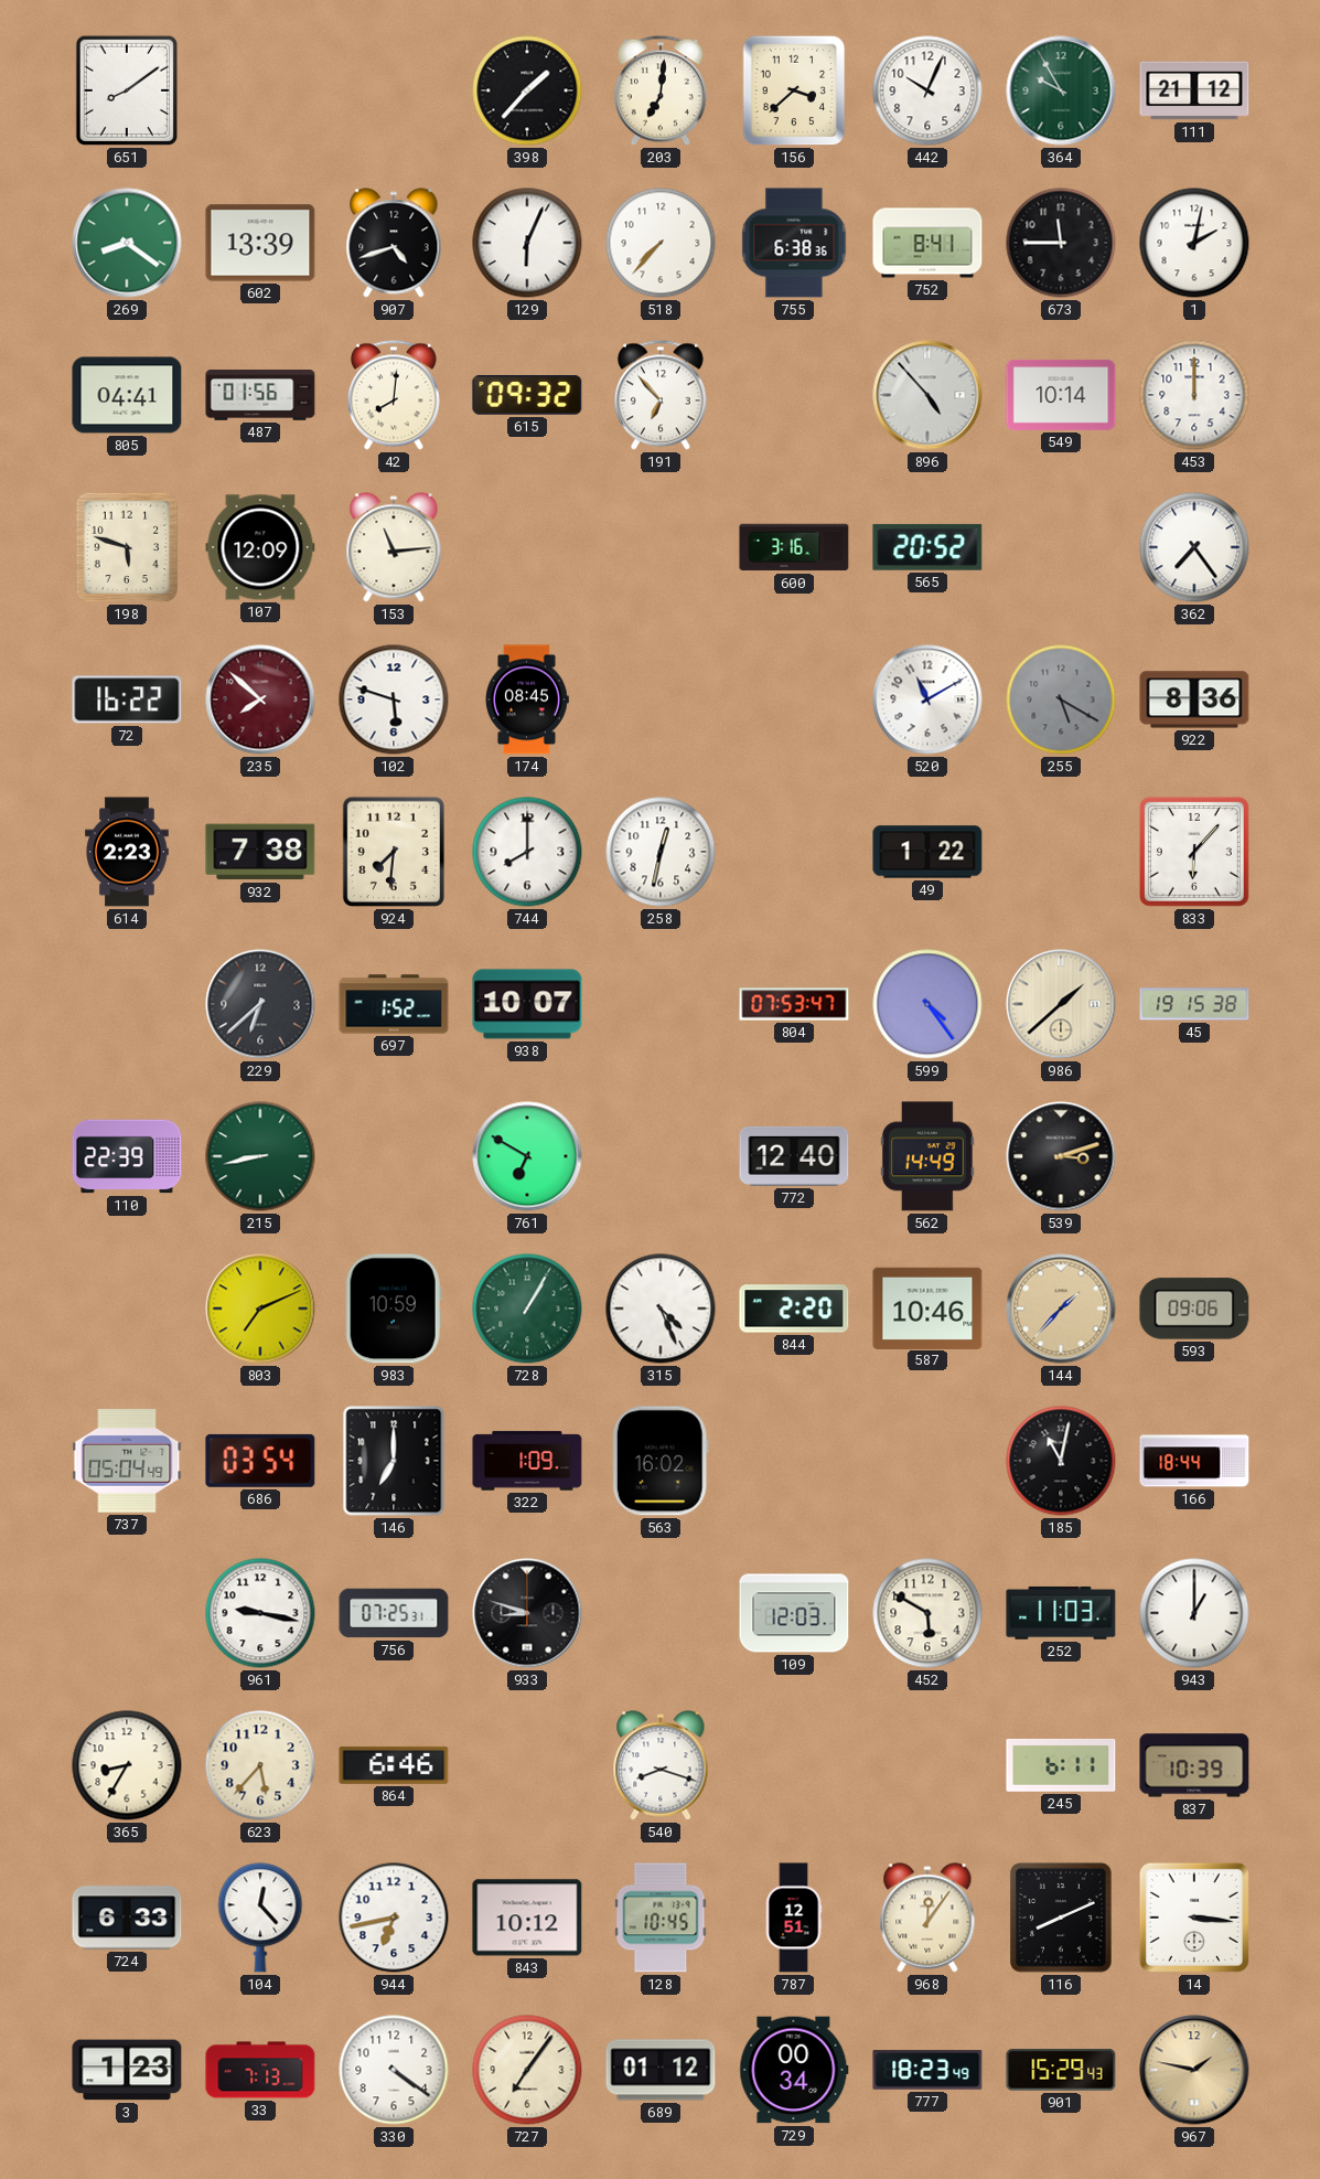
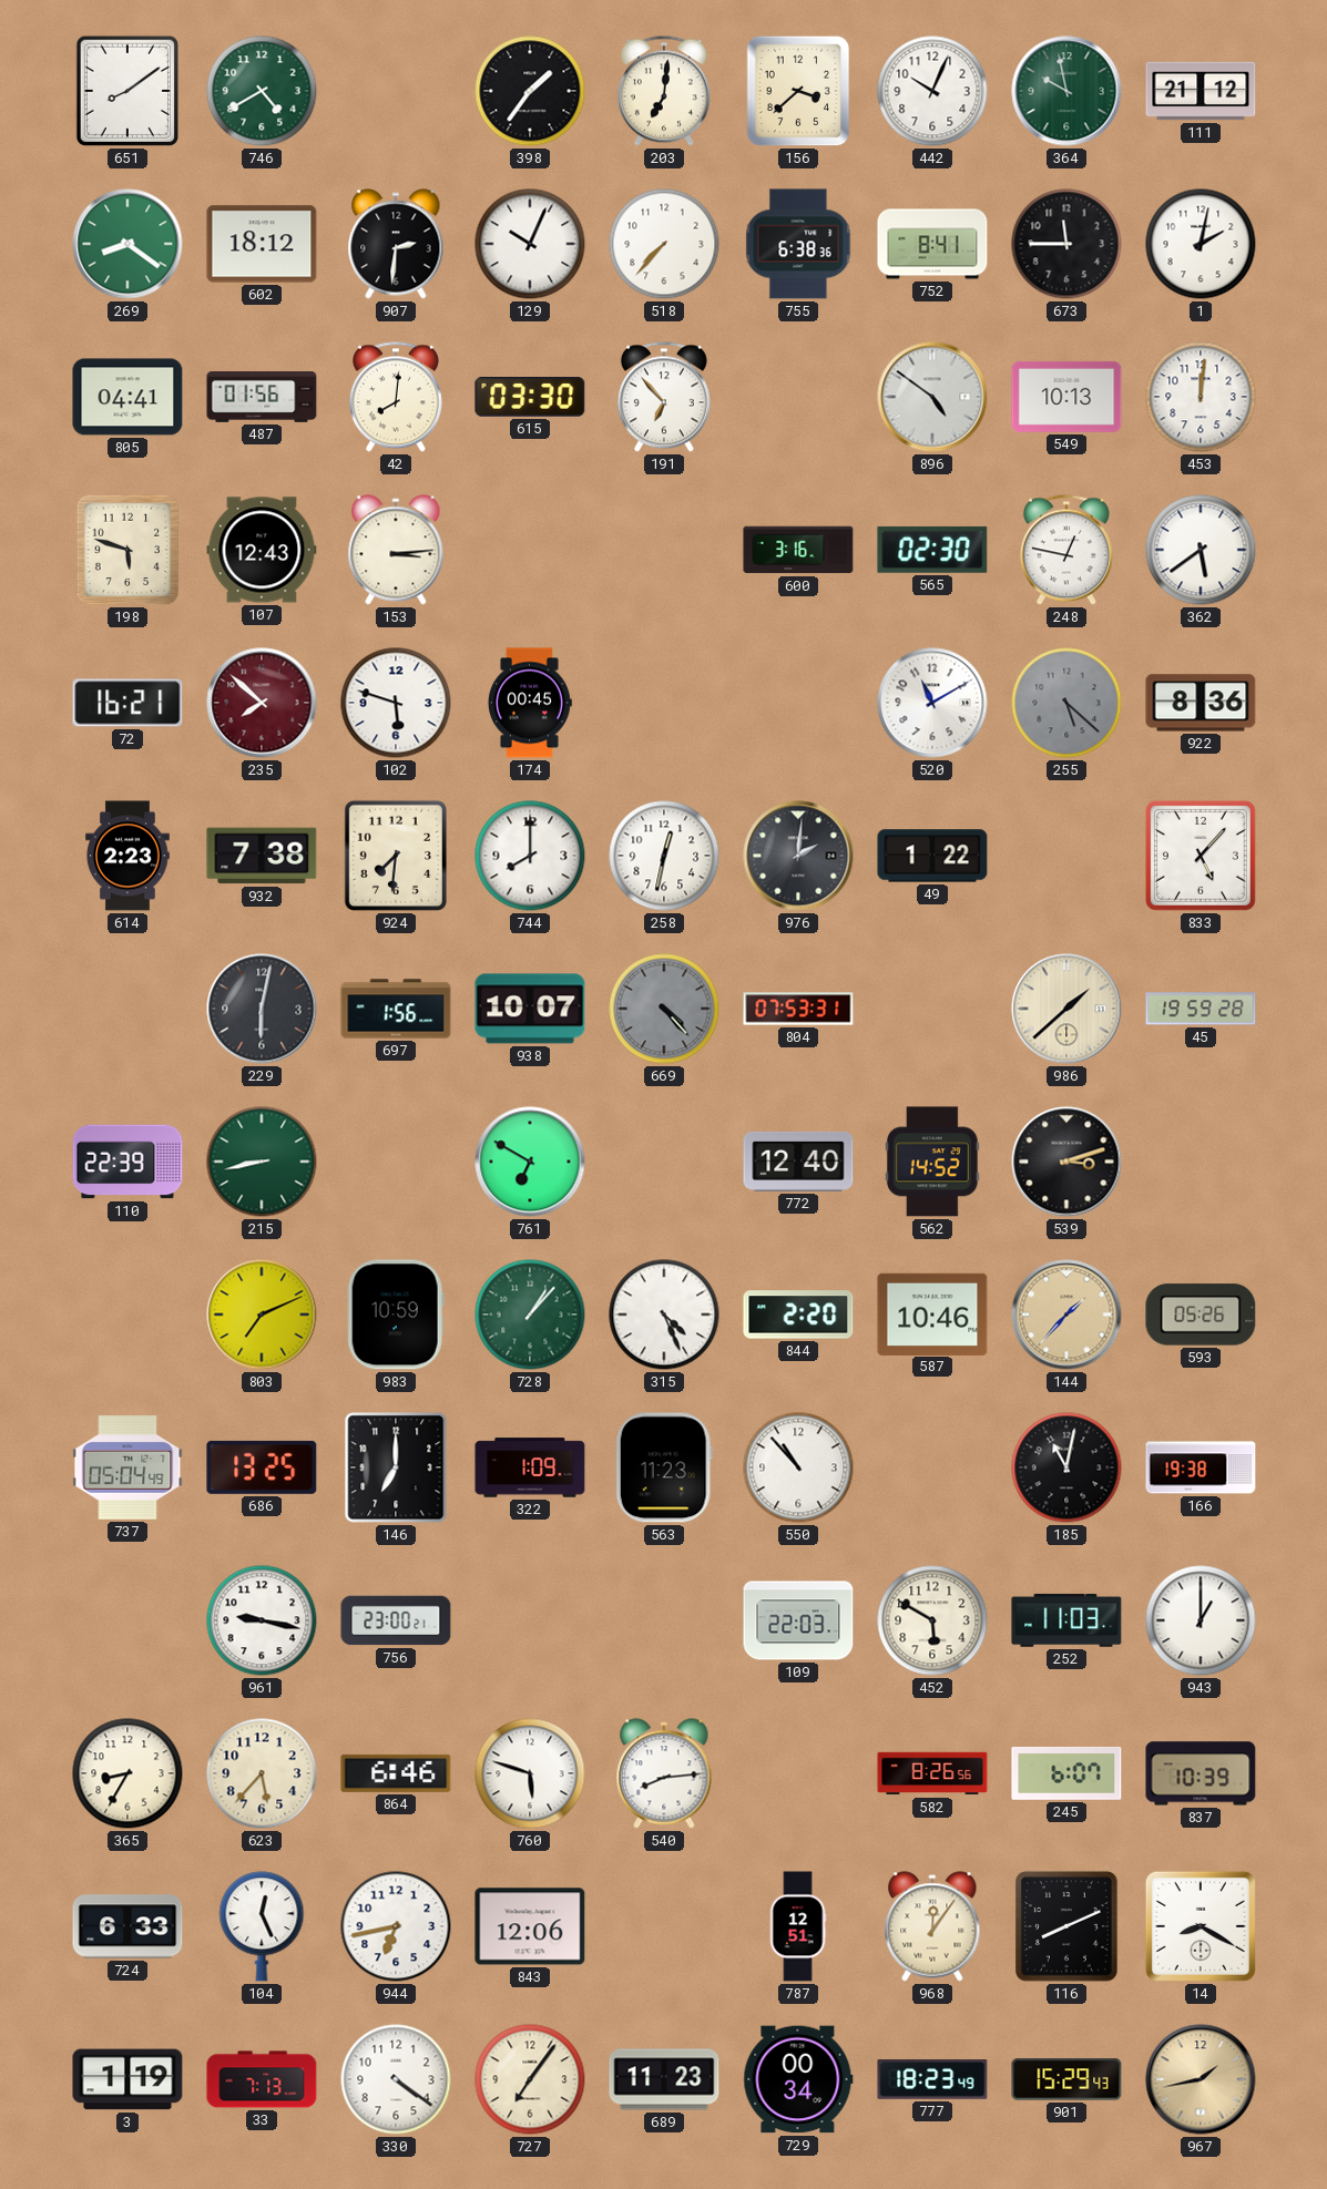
746: none -> 4:40 (262, 91)
398: 1:37 -> 1:36 (530, 91)
364: 9:55 -> 9:58 (1066, 91)
602: 13:39 -> 18:12 (262, 244)
907: 4:42 -> 2:31 (396, 244)
129: 6:04 -> 10:04 (530, 244)
615: 09:32 -> 03:30 (530, 397)
896: 4:53 -> 4:51 (932, 397)
549: 10:14 -> 10:13 (1066, 397)
453: 12:00 -> 12:01 (1201, 397)
107: 12:09 -> 12:43 (262, 550)
153: 11:14 -> 3:14 (396, 550)
565: 20:52 -> 02:30 (932, 550)
248: none -> 12:47 (1066, 550)
362: 7:24 -> 5:39 (1201, 550)
72: 16:22 -> 16:21 (127, 703)
174: 08:45 -> 00:45 (530, 703)
255: 5:20 -> 5:22 (1066, 703)
976: none -> 2:01 (798, 856)
833: 6:07 -> 5:07 (1201, 856)
229: 6:38 -> 6:02 (262, 1009)
697: 1:52 -> 1:56 (396, 1009)
669: none -> 4:23 (664, 1009)
804: 07:53:47 -> 07:53:31 (798, 1009)
599: 4:24 -> none (927, 1004)
45: 19:15 -> 19:59 (1201, 1009)
562: 14:49 -> 14:52 (932, 1162)
728: 1:05 -> 1:07 (530, 1315)
593: 09:06 -> 05:26 (1201, 1315)
686: 03:54 -> 13:25 (262, 1467)
563: 16:02 -> 11:23 (664, 1467)
550: none -> 10:53 (798, 1467)
166: 18:44 -> 19:38 (1201, 1467)
756: 07:25 -> 23:00 (396, 1620)
933: 8:48 -> none (527, 1613)
109: 12:03 -> 22:03 (798, 1620)
760: none -> 5:48 (530, 1773)
540: 8:18 -> 8:14 (664, 1773)
582: none -> 8:26 (932, 1773)
245: 6:11 -> 6:07 (1066, 1773)
104: 12:23 -> 12:26 (262, 1926)
843: 10:12 -> 12:06 (530, 1926)
128: 10:45 -> none (661, 1918)
14: 3:16 -> 8:20 (1201, 1926)
3: 1:23 -> 1:19 (127, 2079)
689: 01:12 -> 11:23 (664, 2079)
967: 1:47 -> 1:43 (1201, 2079)
